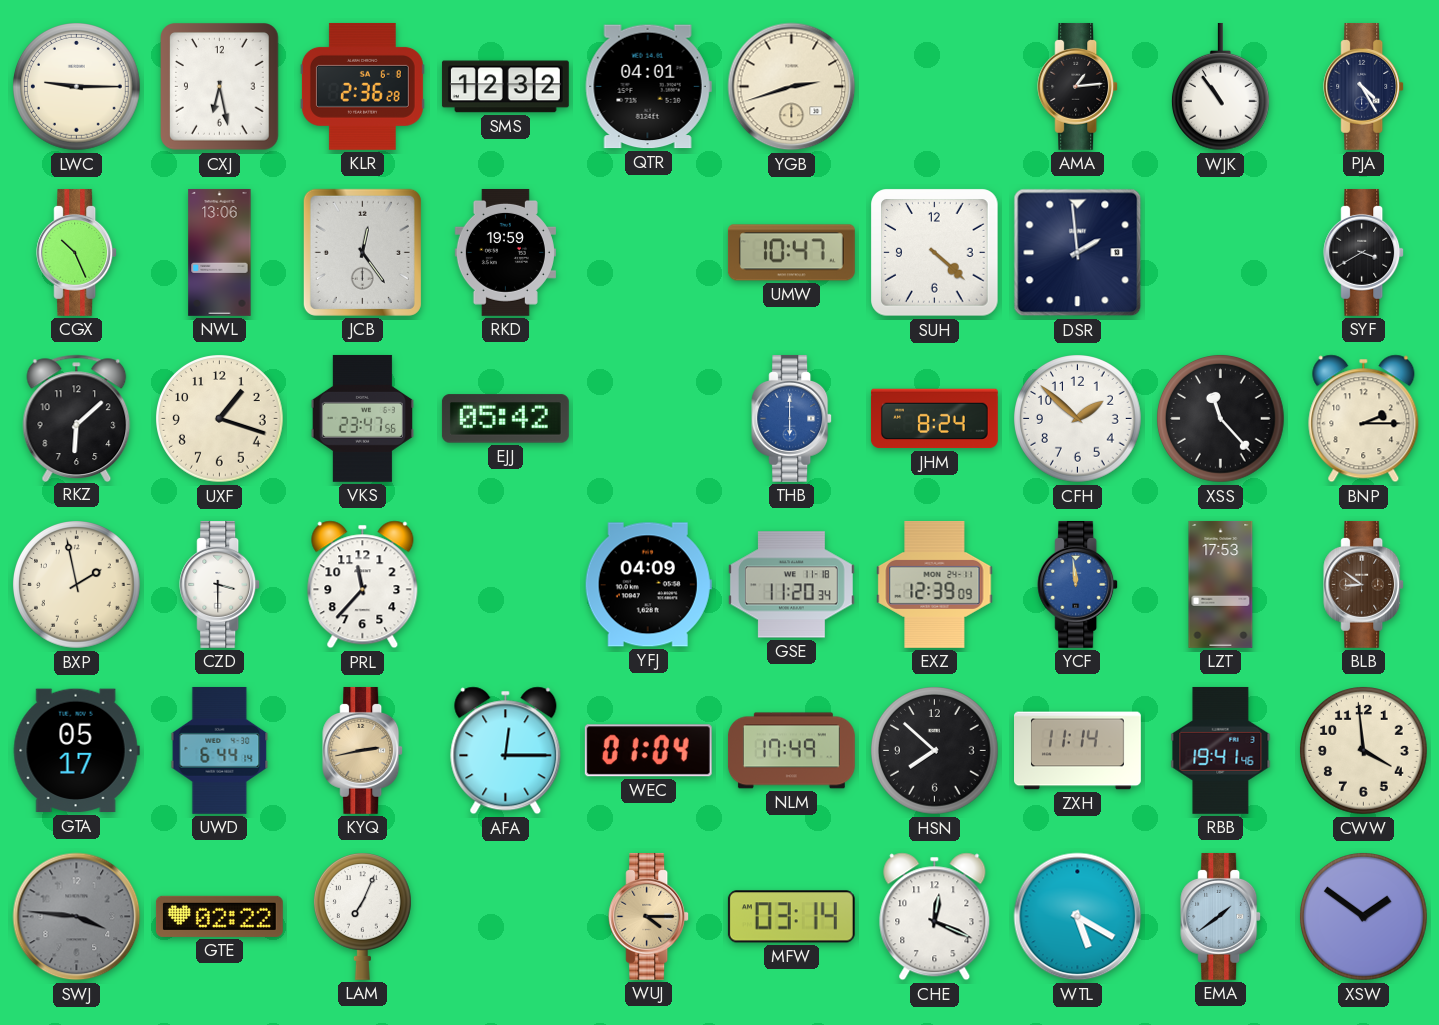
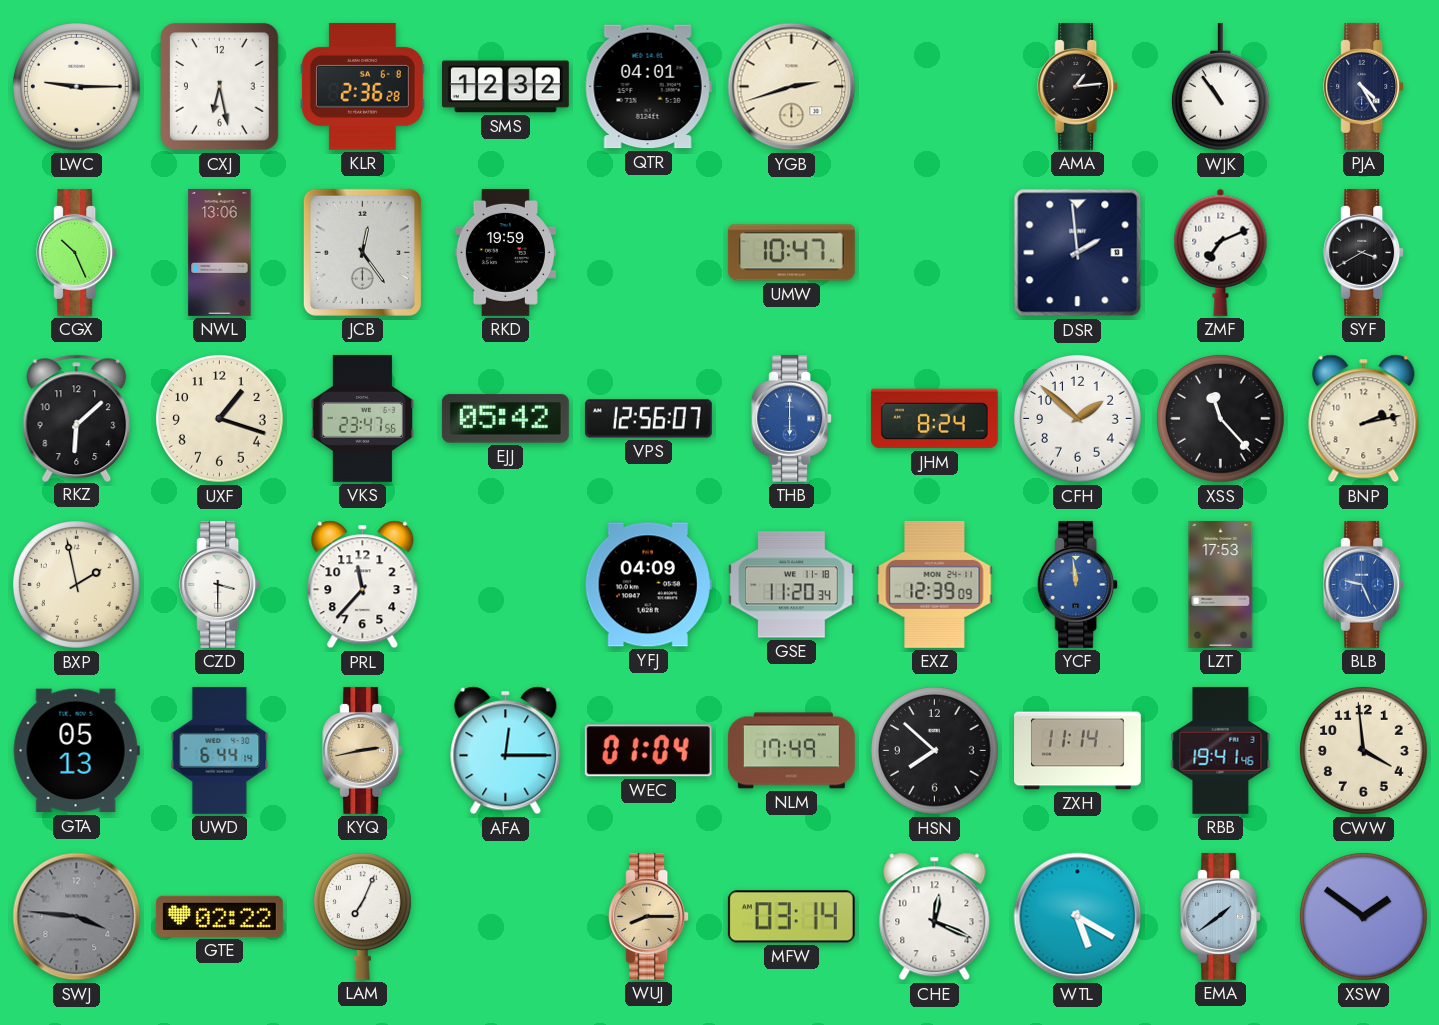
SUH: 4:22 -> none (935, 253)
ZMF: none -> 7:11 (1221, 252)
VPS: none -> 12:56 (648, 419)
BNP: 2:15 -> 2:13 (1364, 419)
BLB: 8:51 -> 9:26 (1364, 584)
BLB dial: brown -> blue (1364, 584)
GTA: 05:17 -> 05:13 (76, 751)
WUJ: 4:15 -> 8:15 (649, 916)
